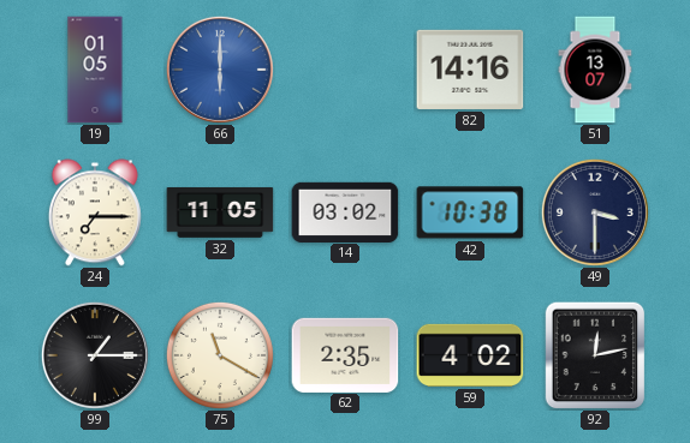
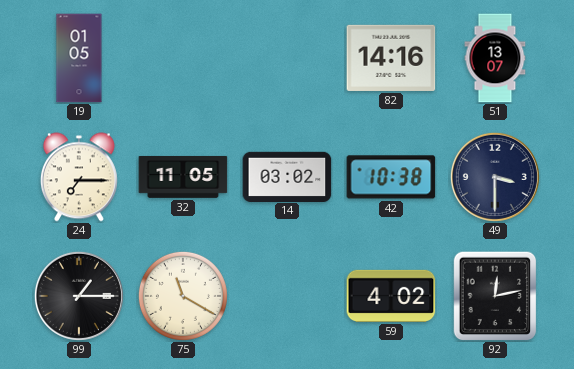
66: 6:00 -> none (220, 70)
62: 2:35 -> none (345, 354)
